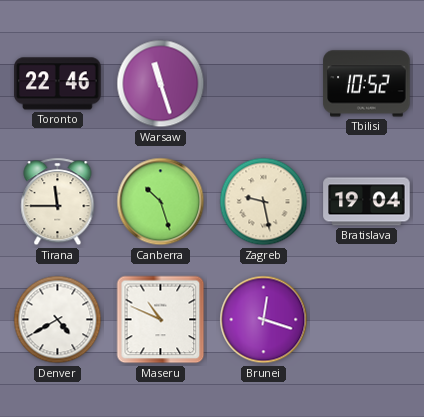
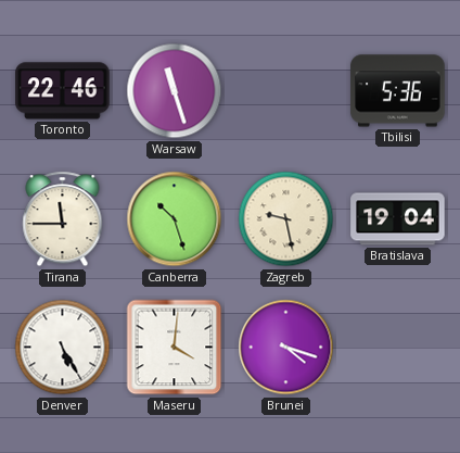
Tbilisi: 10:52 -> 5:36 (398, 91)
Denver: 4:40 -> 5:25 (63, 348)
Maseru: 10:49 -> 4:01 (175, 348)
Brunei: 12:18 -> 4:18 (286, 348)
